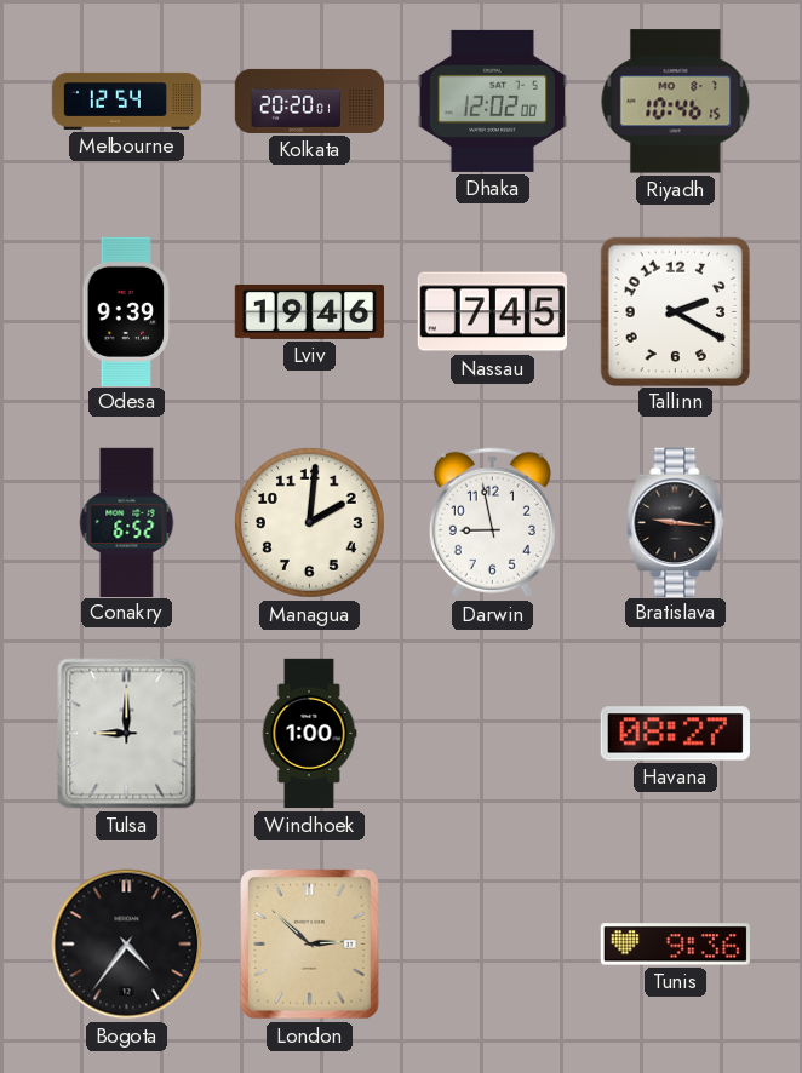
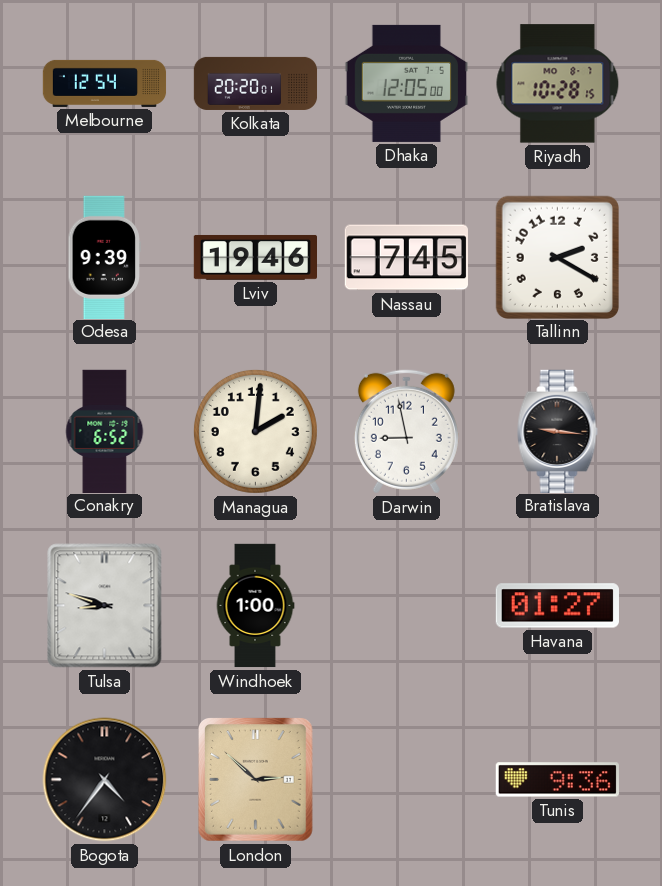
Dhaka: 12:02 -> 12:05 (406, 83)
Riyadh: 10:46 -> 10:28 (558, 84)
Tulsa: 9:00 -> 8:48 (105, 606)
Havana: 08:27 -> 01:27 (557, 606)
